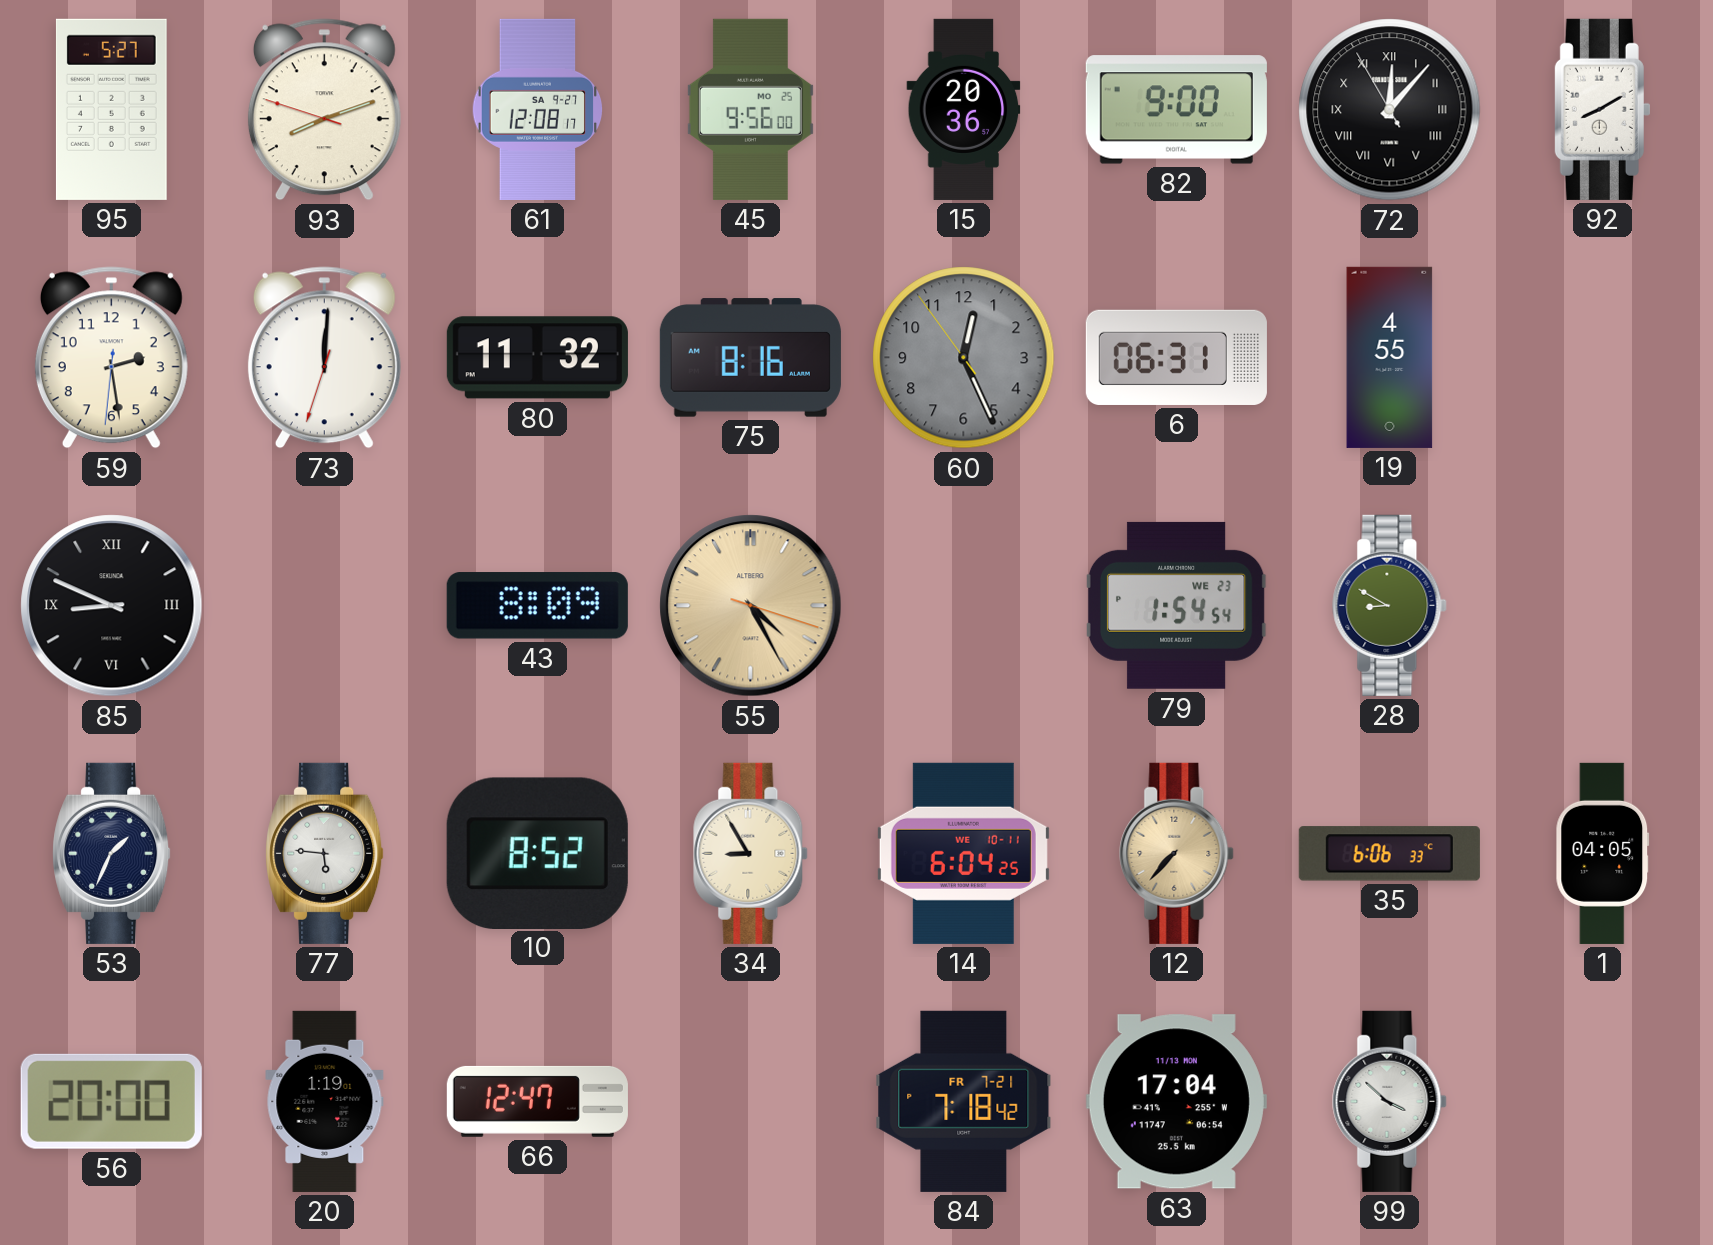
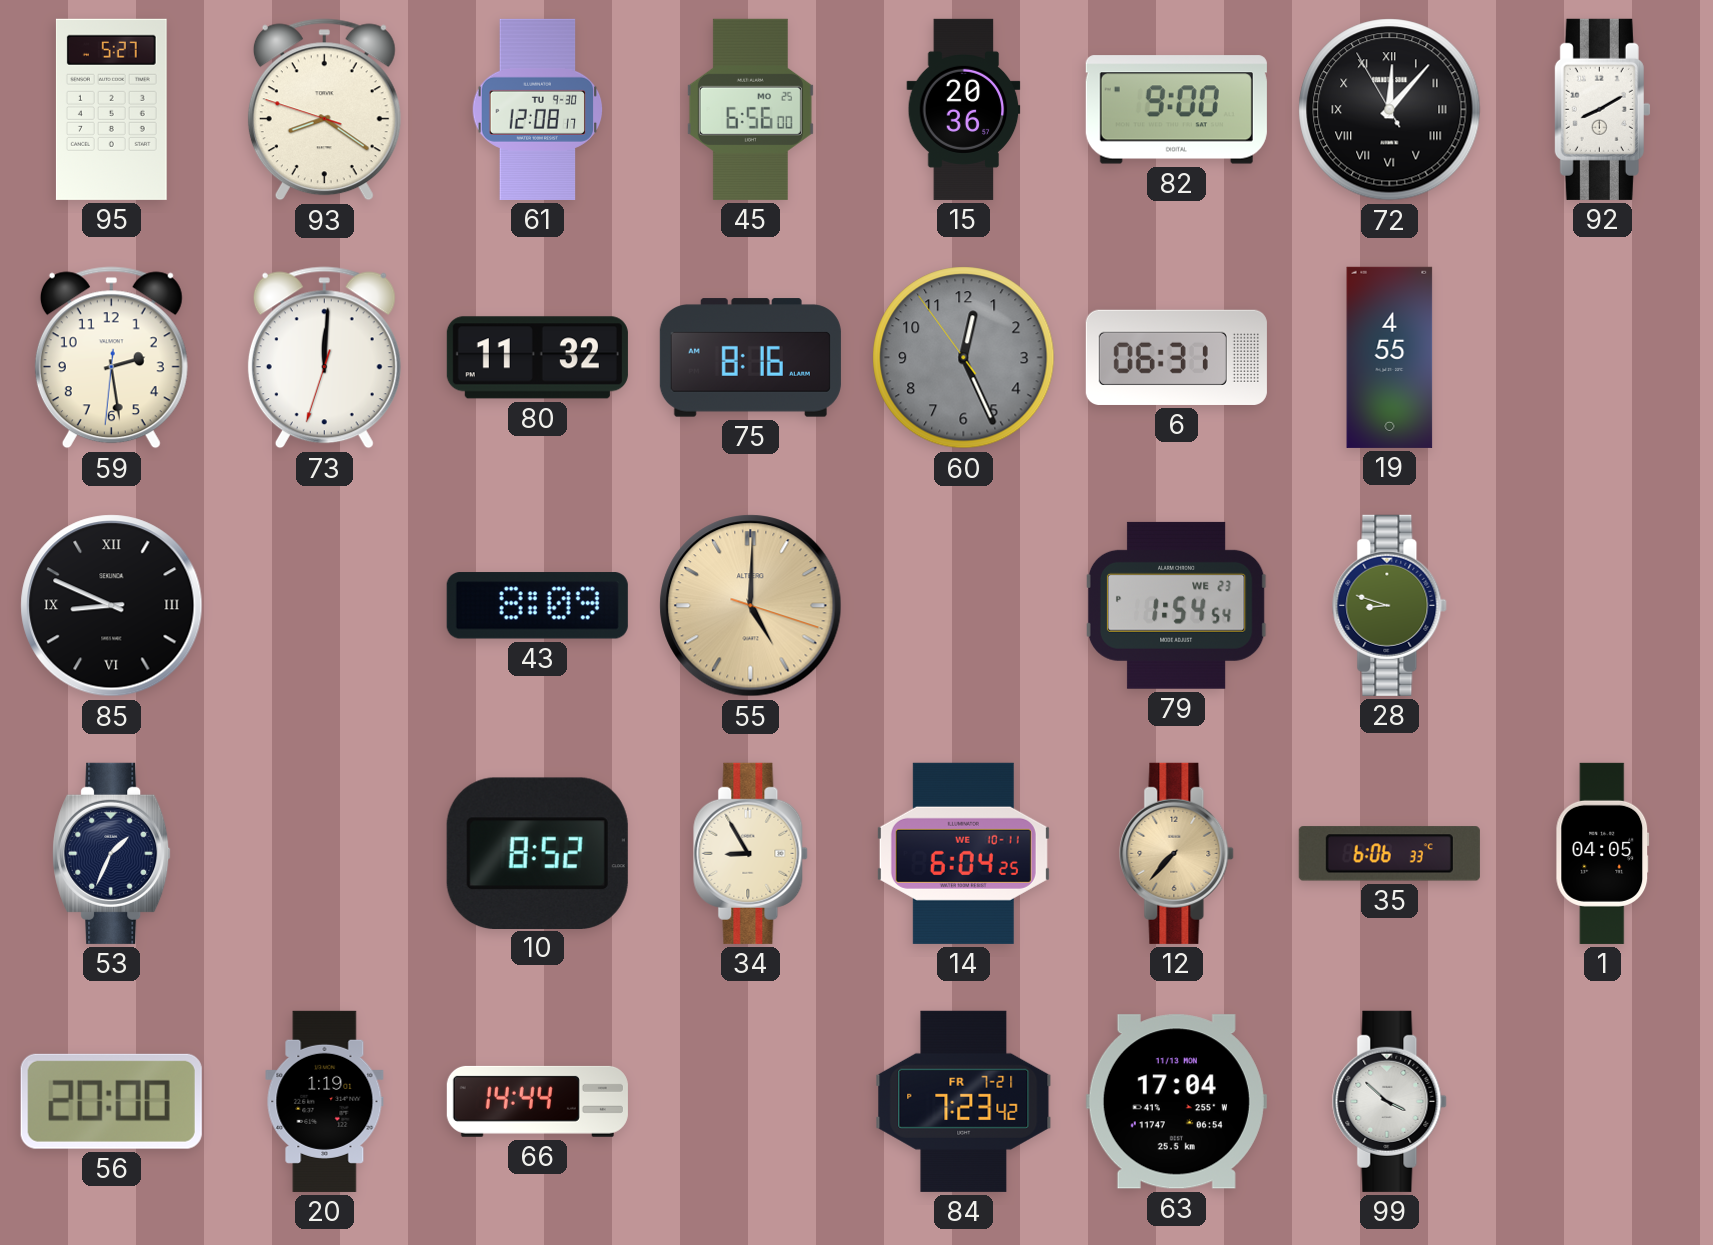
93: 8:11 -> 8:20 (324, 110)
61 date: SA 9-27 -> TU 9-30 (538, 109)
45: 9:56 -> 6:56 (750, 109)
55: 4:25 -> 5:00 (751, 606)
28: 8:50 -> 8:48 (1390, 605)
77: 5:46 -> none (325, 853)
66: 12:47 -> 14:44 (537, 1101)
84: 7:18 -> 7:23 (964, 1101)
